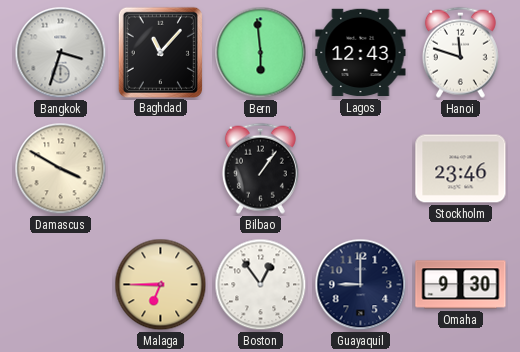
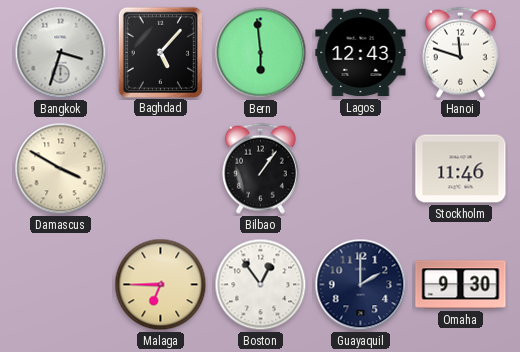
Baghdad: 11:07 -> 5:07 (160, 52)
Stockholm: 23:46 -> 11:46 (461, 169)
Guayaquil: 9:00 -> 2:00 (361, 285)
